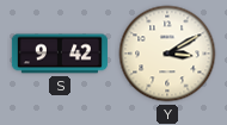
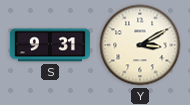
S: 9:42 -> 9:31 (50, 45)
